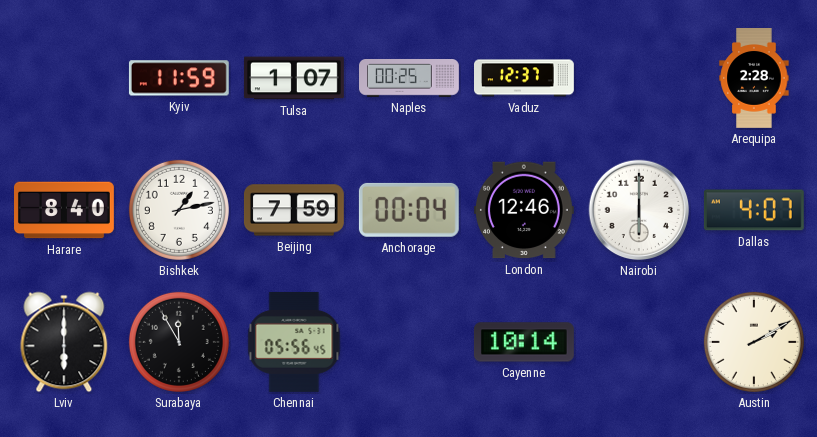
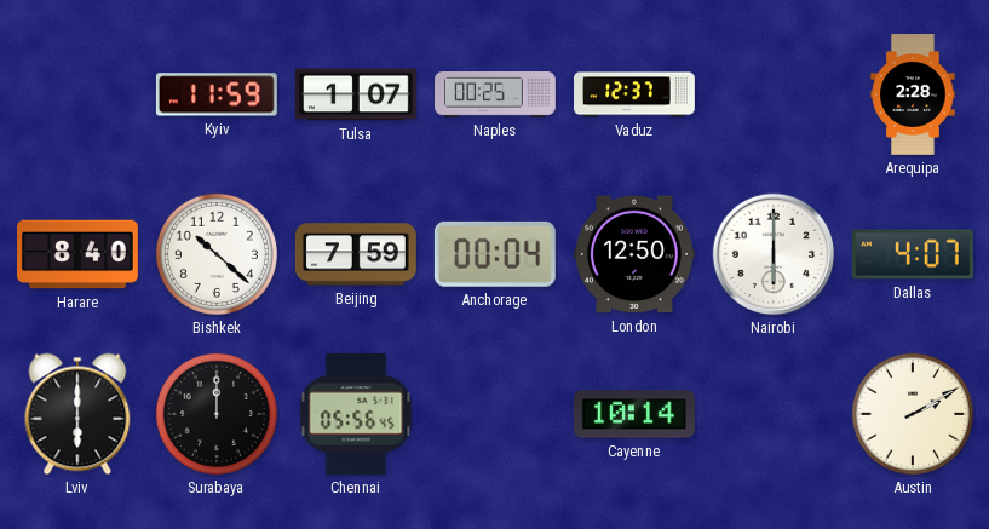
Bishkek: 1:13 -> 10:22 (217, 254)
London: 12:46 -> 12:50 (634, 254)
Surabaya: 11:55 -> 12:00 (217, 414)
